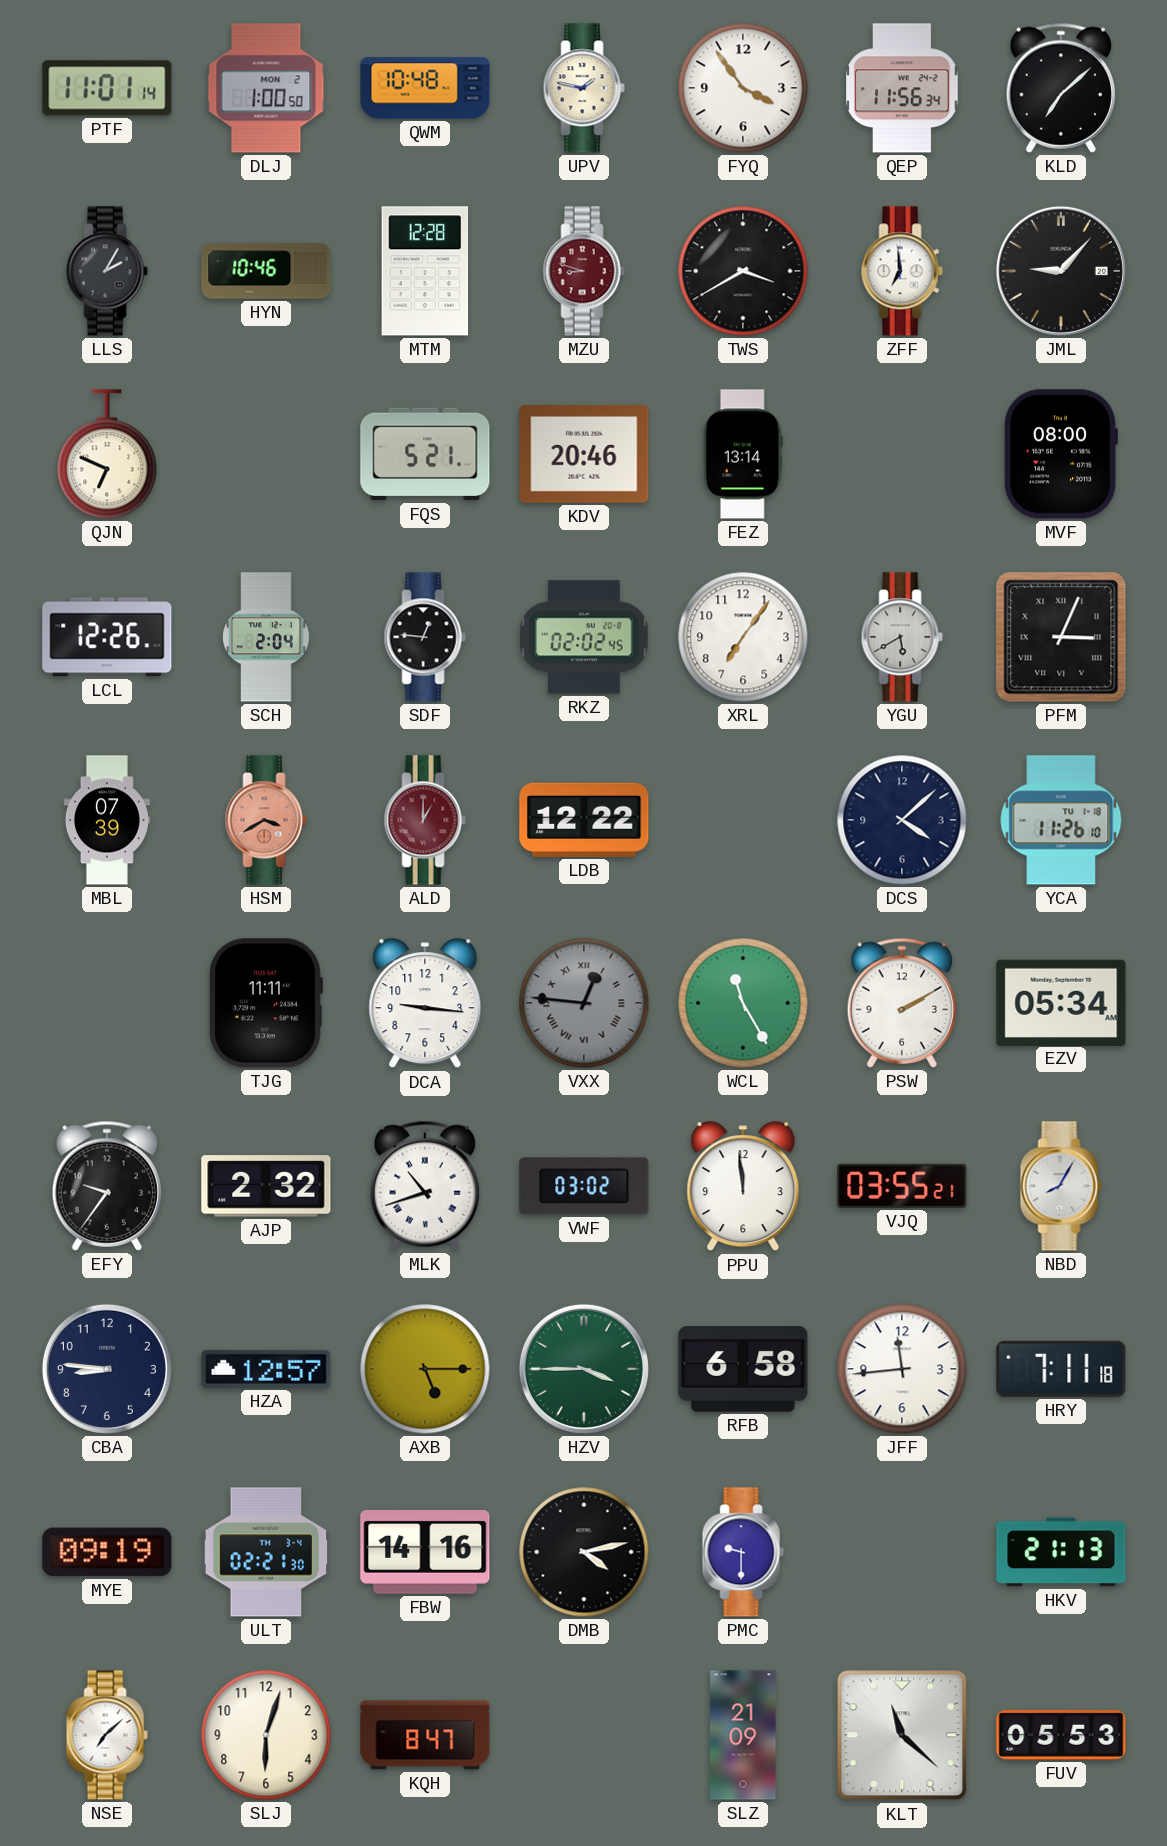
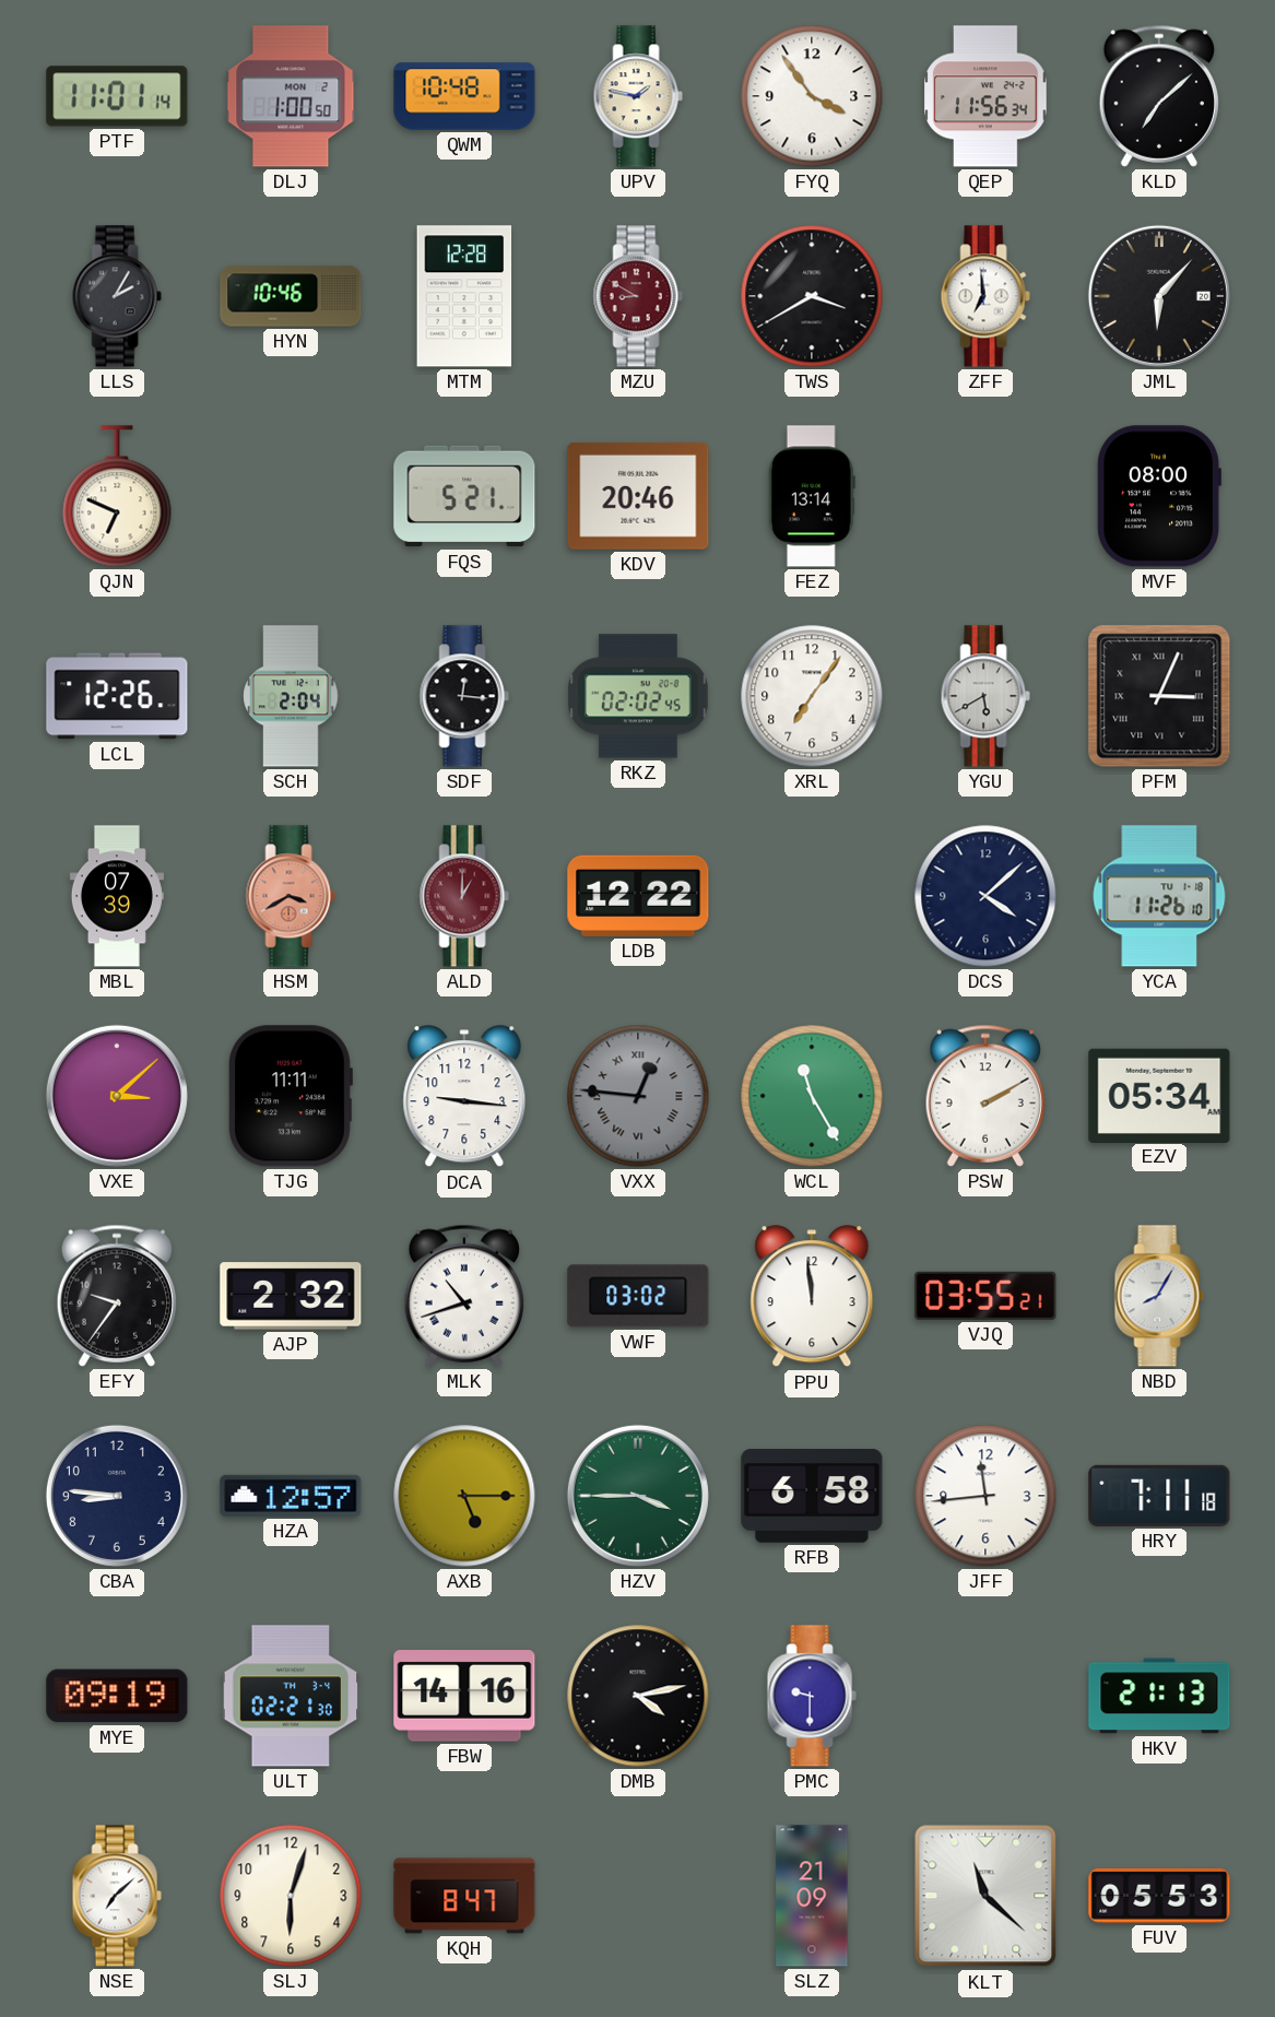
MZU: 8:48 -> 8:50 (638, 296)
JML: 9:07 -> 6:07 (1159, 296)
SDF: 12:46 -> 12:16 (464, 696)
VXE: none -> 3:08 (117, 1096)
